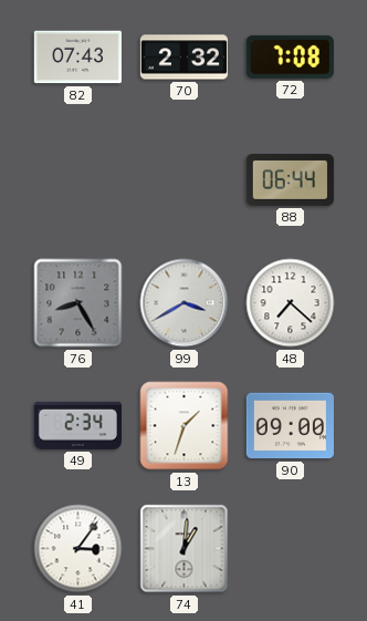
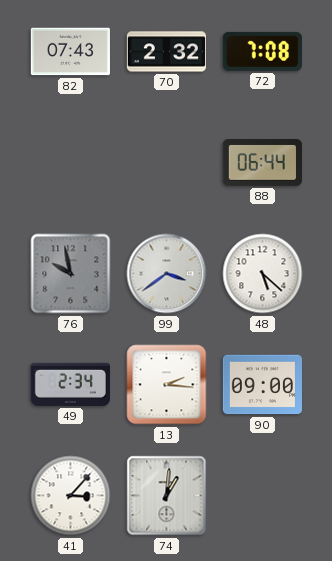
76: 8:25 -> 9:58 (71, 274)
99: 3:40 -> 3:39 (167, 274)
48: 7:22 -> 5:22 (263, 274)
13: 1:33 -> 2:16 (167, 385)
41: 3:06 -> 3:07 (71, 496)
